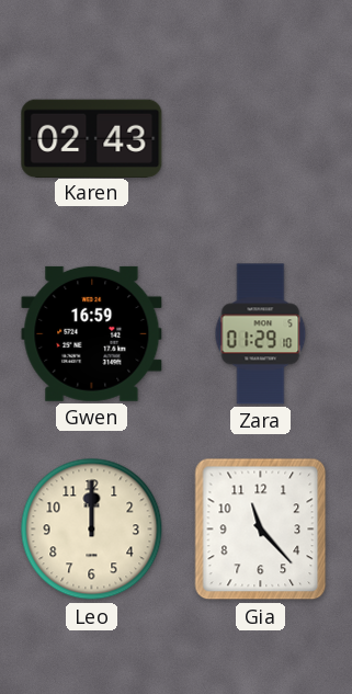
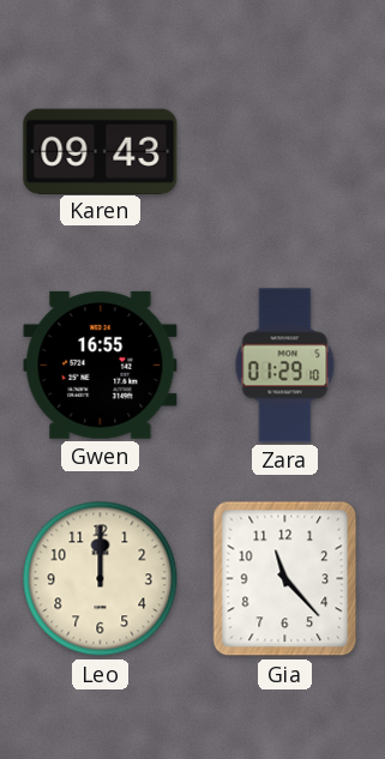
Karen: 02:43 -> 09:43 (101, 151)
Gwen: 16:59 -> 16:55 (101, 365)
